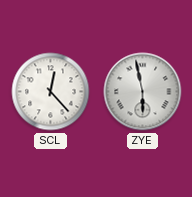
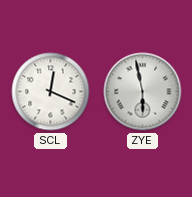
SCL: 12:23 -> 12:19 (51, 92)
